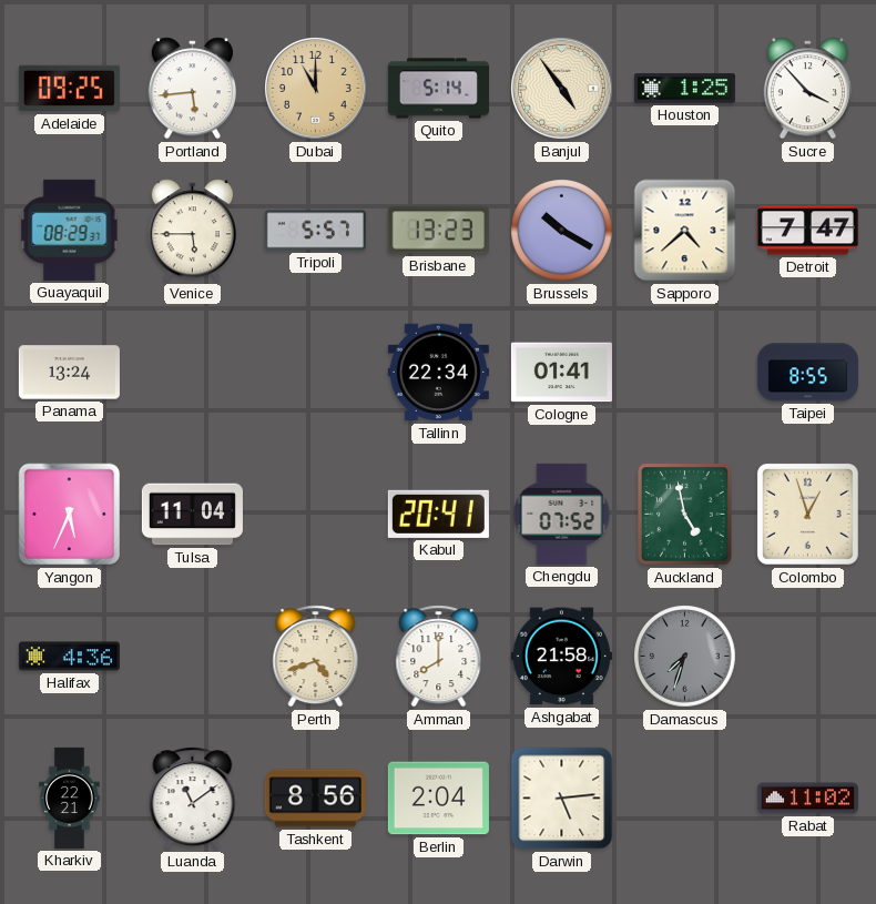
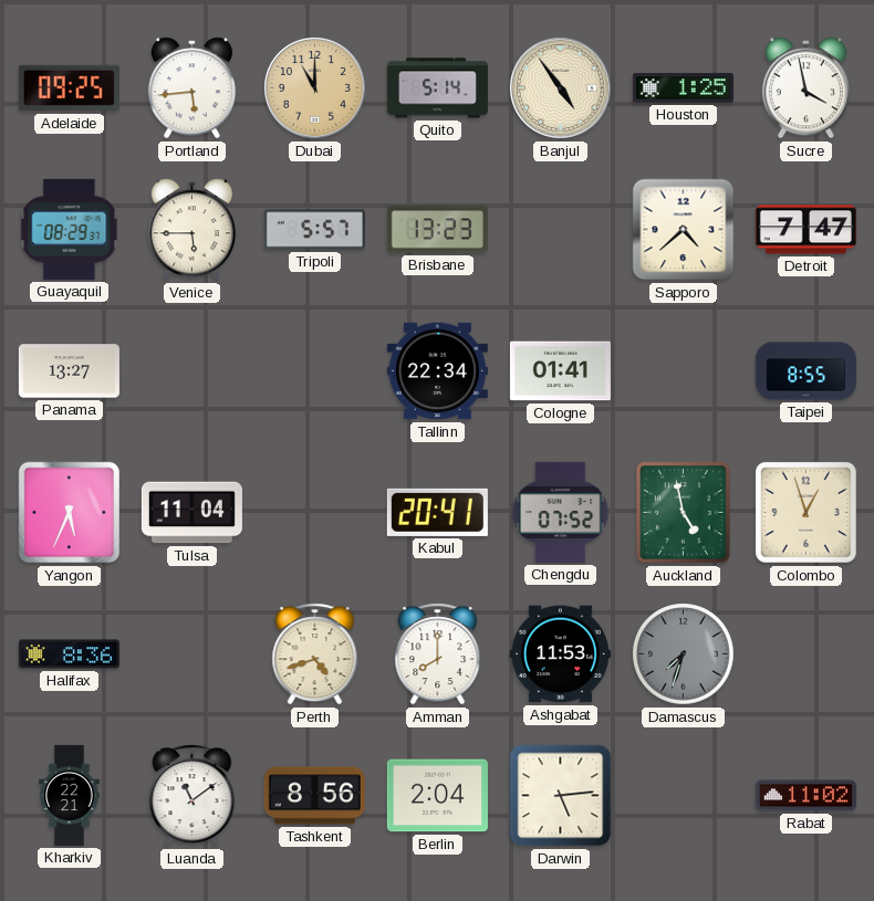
Sucre: 3:53 -> 3:58 (805, 88)
Brussels: 10:20 -> none (562, 231)
Panama: 13:24 -> 13:27 (69, 371)
Halifax: 4:36 -> 8:36 (69, 654)
Ashgabat: 21:58 -> 11:53 (560, 654)
